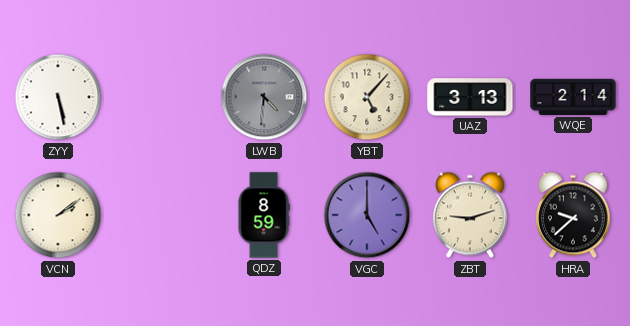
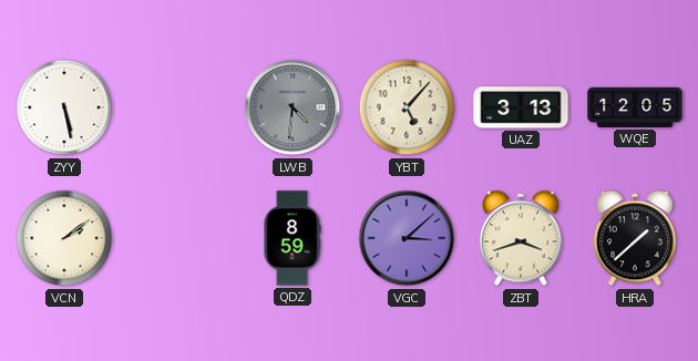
WQE: 2:14 -> 12:05 (635, 107)
VGC: 5:00 -> 3:08 (407, 238)
ZBT: 9:12 -> 3:42 (521, 238)
HRA: 9:38 -> 1:38 (635, 238)
